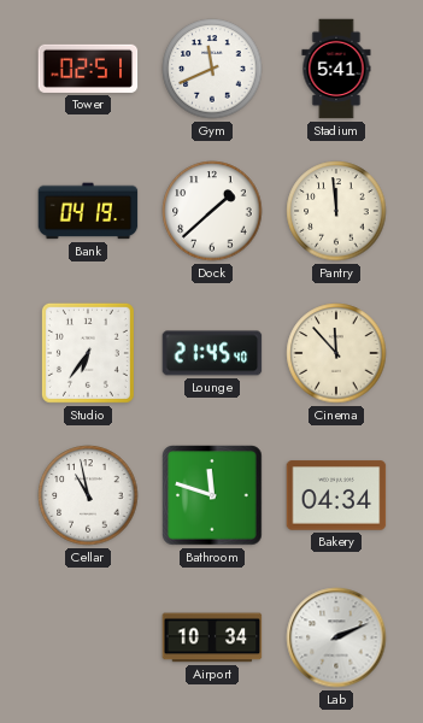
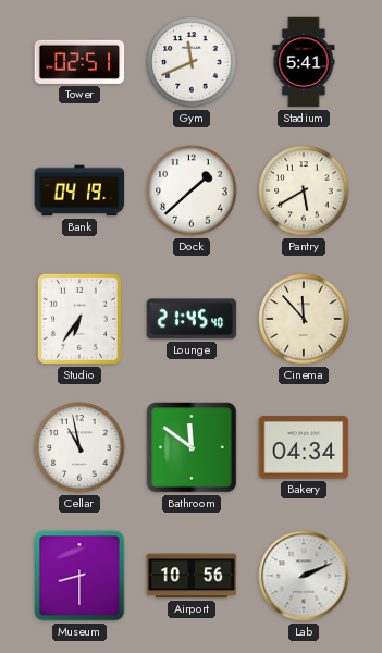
Pantry: 11:59 -> 5:40 (304, 190)
Bathroom: 11:48 -> 11:51 (192, 447)
Museum: none -> 8:30 (79, 576)
Airport: 10:34 -> 10:56 (192, 576)
